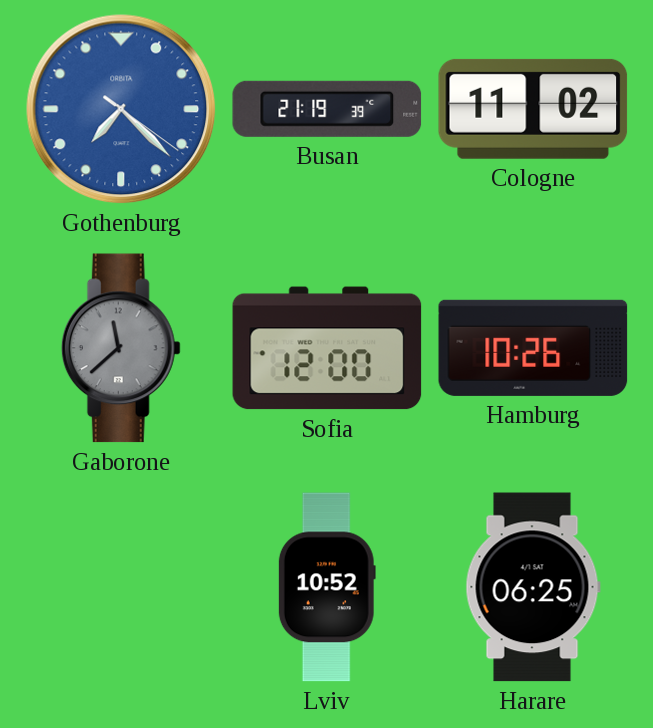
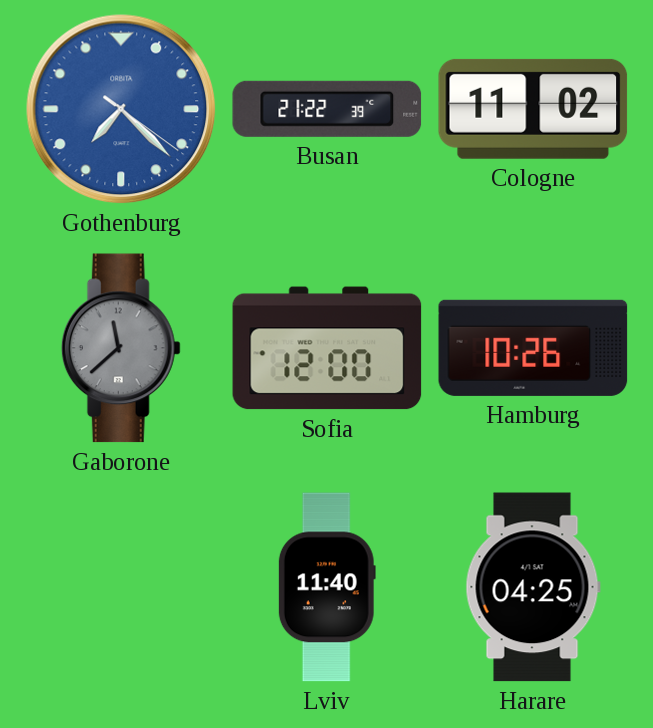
Busan: 21:19 -> 21:22 (327, 109)
Lviv: 10:52 -> 11:40 (327, 587)
Harare: 06:25 -> 04:25 (533, 587)
